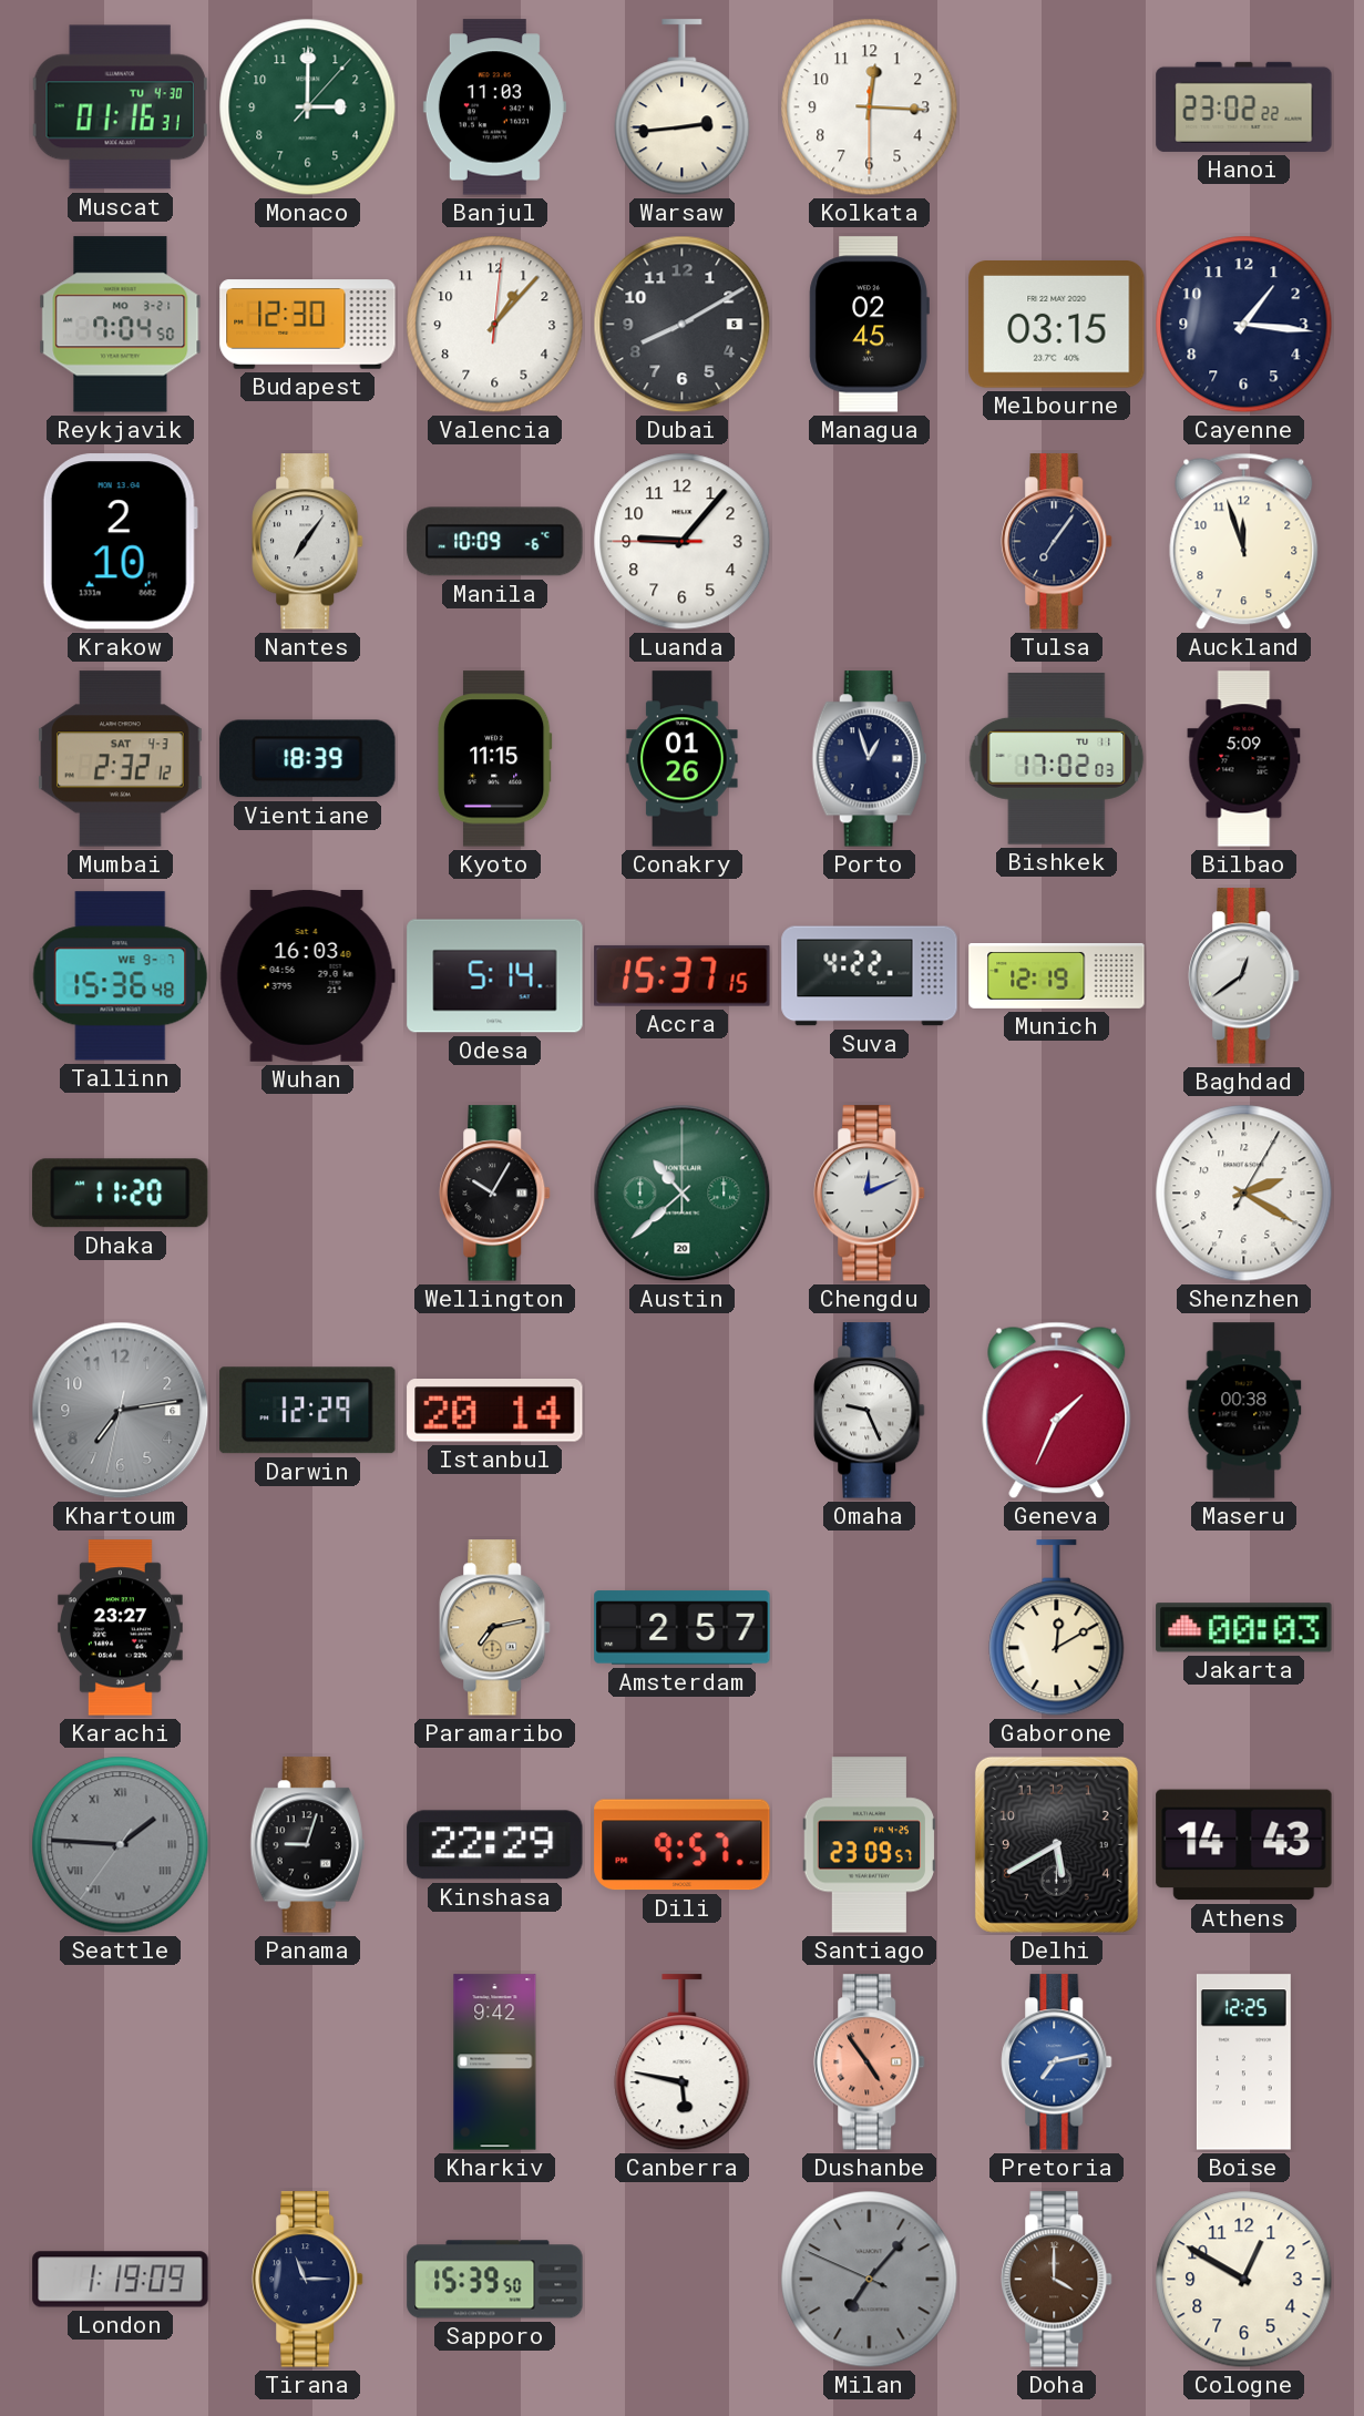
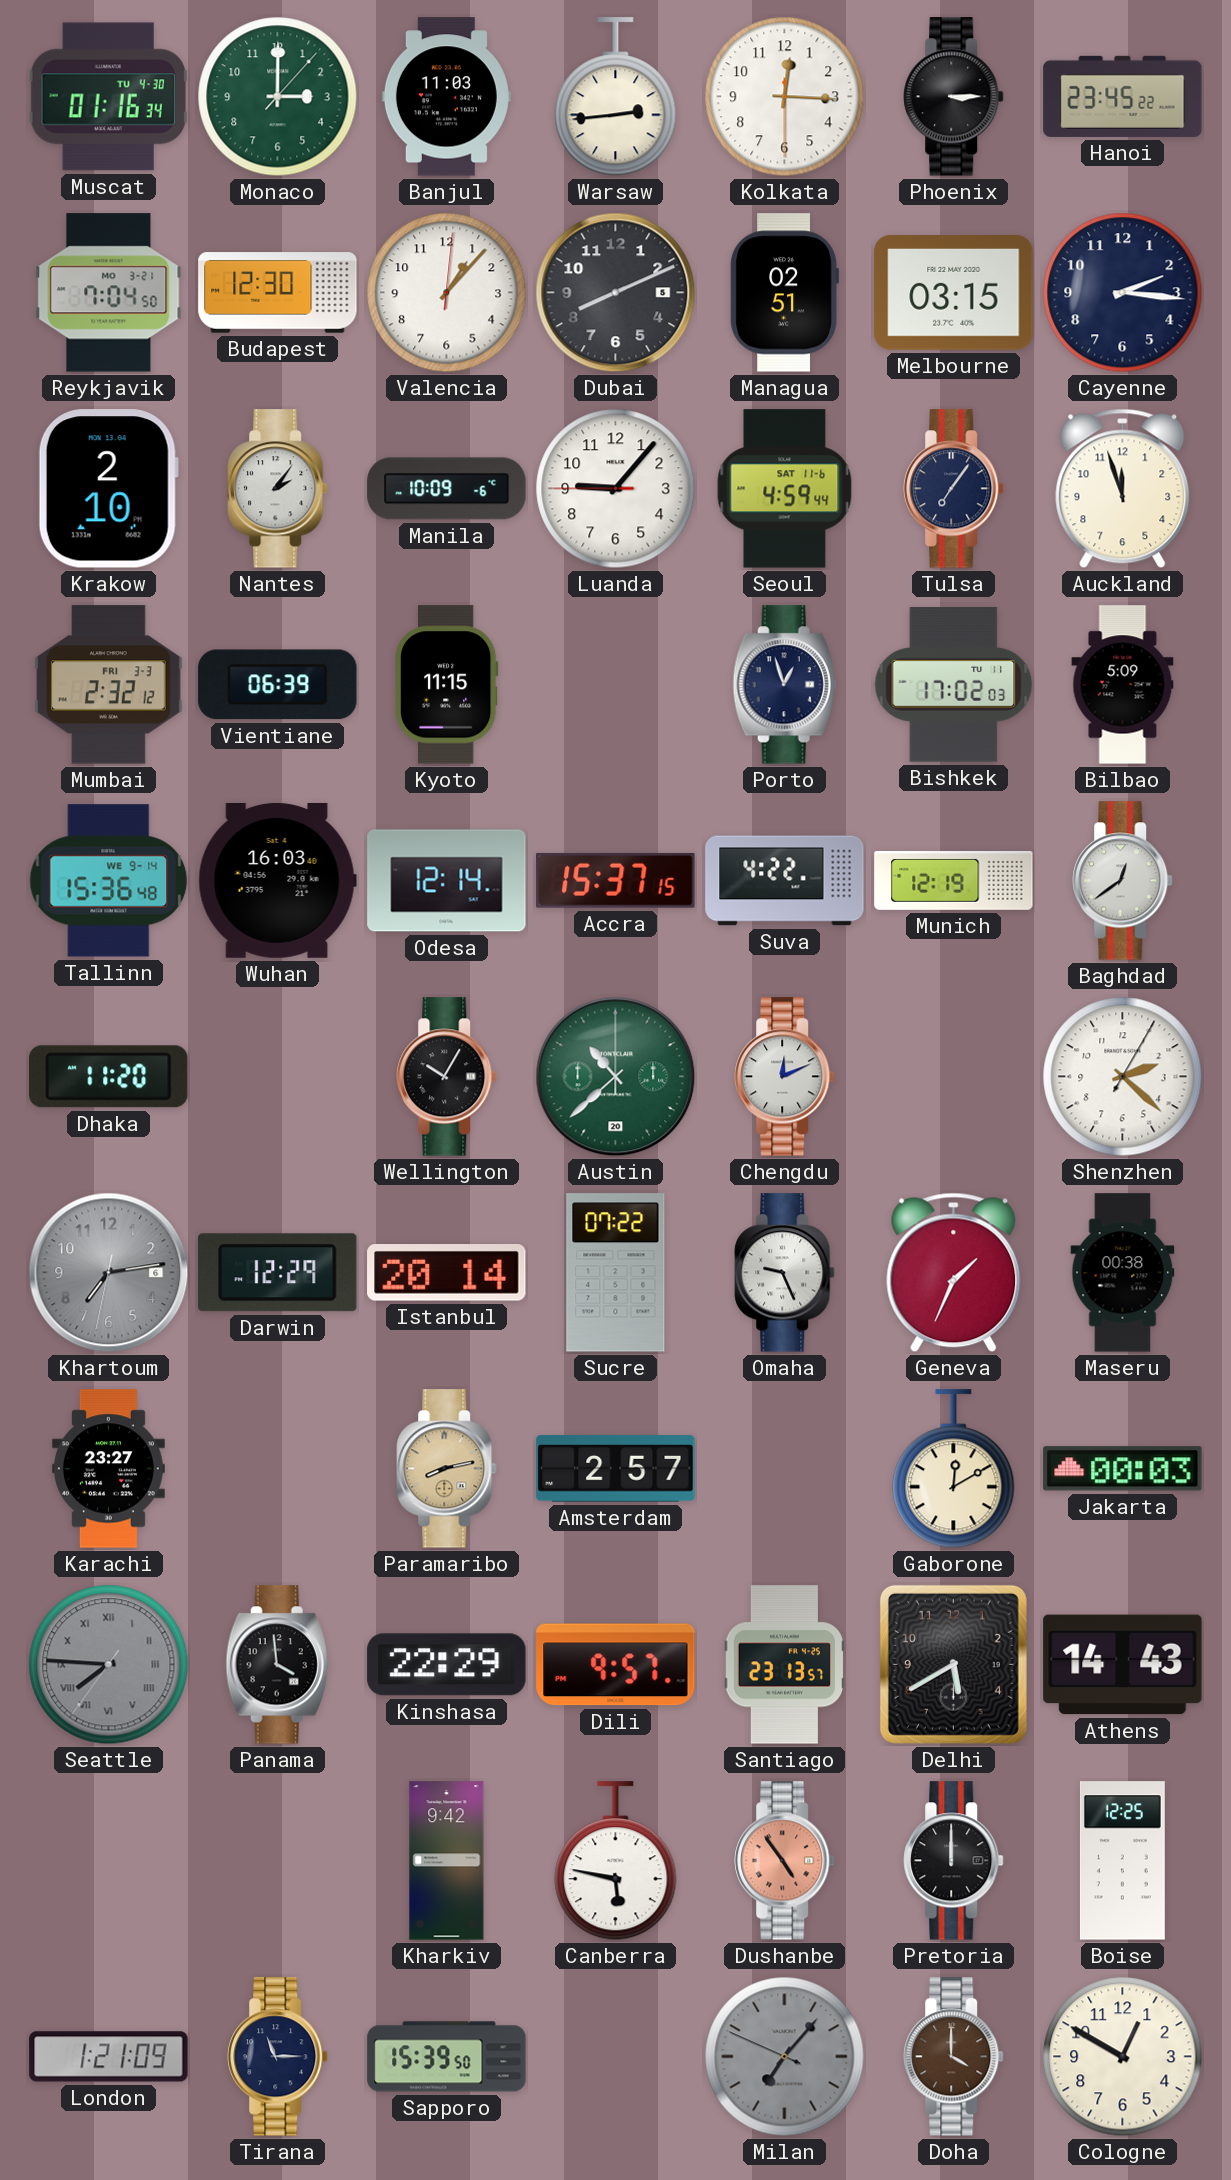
Muscat: 01:16:31 -> 01:16:34 (108, 97)
Phoenix: none -> 3:15 (954, 97)
Hanoi: 23:02 -> 23:45 (1123, 96)
Dubai: 8:10 -> 8:11 (616, 293)
Managua: 02:45 -> 02:51 (784, 293)
Cayenne: 1:16 -> 2:16 (1123, 293)
Nantes: 7:06 -> 2:06 (278, 489)
Seoul: none -> 4:59 (785, 489)
Mumbai date: SAT 4-3 -> FRI 3-3 (109, 685)
Vientiane: 18:39 -> 06:39 (278, 685)
Conakry: 01:26 -> none (683, 759)
Tallinn date: WE 9-7 -> WE 9-14 (109, 881)
Odesa: 5:14 -> 12:14 (447, 881)
Shenzhen: 2:20 -> 2:22 (1123, 1077)
Sucre: none -> 07:22 (616, 1273)
Paramaribo: 7:13 -> 8:13 (447, 1469)
Seattle: 1:45 -> 7:45 (109, 1665)
Panama: 9:03 -> 3:59 (277, 1665)
Santiago: 23:09 -> 23:13 (784, 1665)
Pretoria: 7:13 -> 12:00 (954, 1861)
Pretoria dial: blue -> black (954, 1861)
London: 1:19 -> 1:21 (109, 2057)
